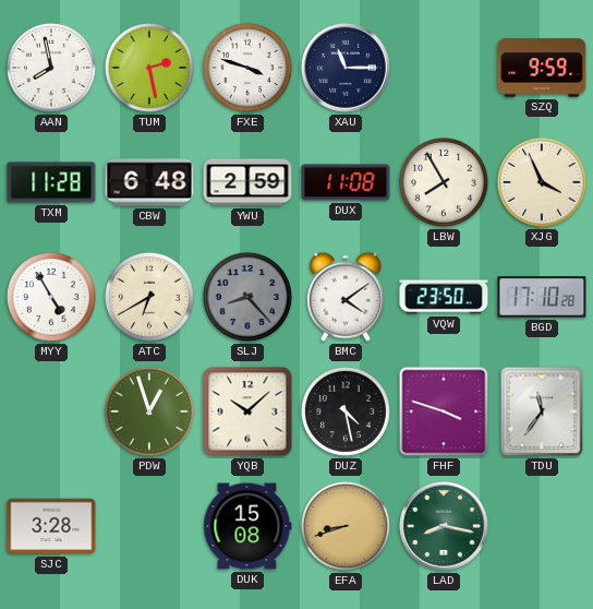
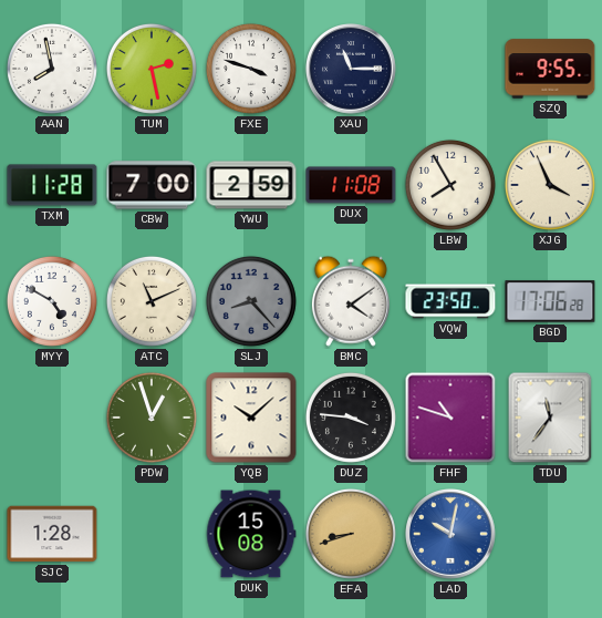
SZQ: 9:59 -> 9:55 (550, 69)
CBW: 6:48 -> 7:00 (152, 185)
MYY: 4:55 -> 4:50 (52, 301)
ATC: 6:40 -> 11:11 (152, 301)
BGD: 17:10 -> 17:06 (550, 301)
DUZ: 4:28 -> 3:46 (351, 418)
FHF: 3:48 -> 10:48 (450, 418)
SJC: 3:28 -> 1:28 (52, 534)
LAD: 8:17 -> 10:02 (451, 535)
LAD dial: green -> blue (451, 535)
